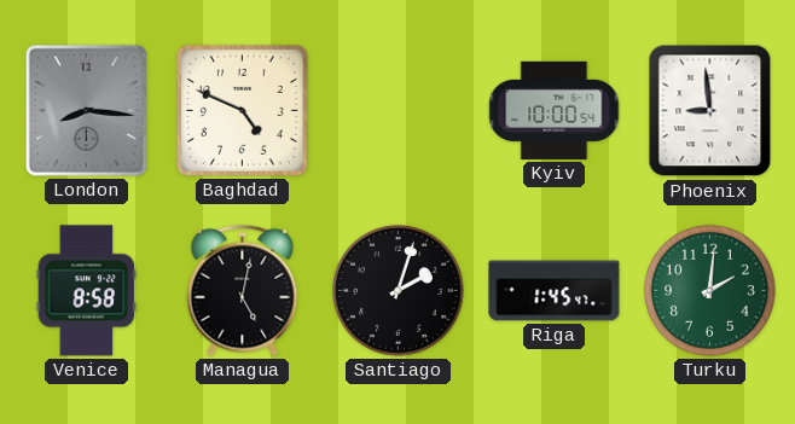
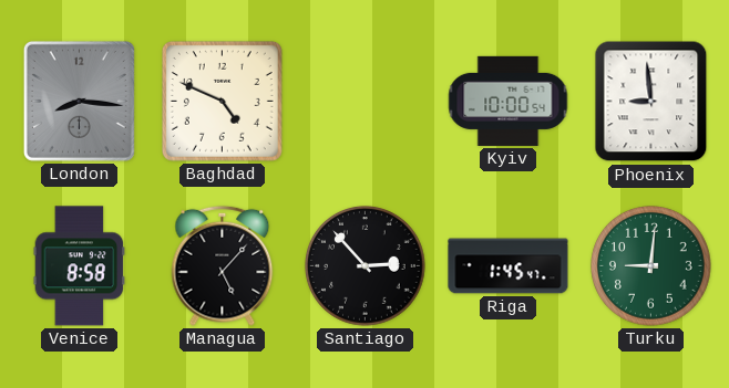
Managua: 5:02 -> 5:07 (223, 265)
Santiago: 2:03 -> 2:53 (366, 266)
Turku: 2:01 -> 9:01 (651, 266)
